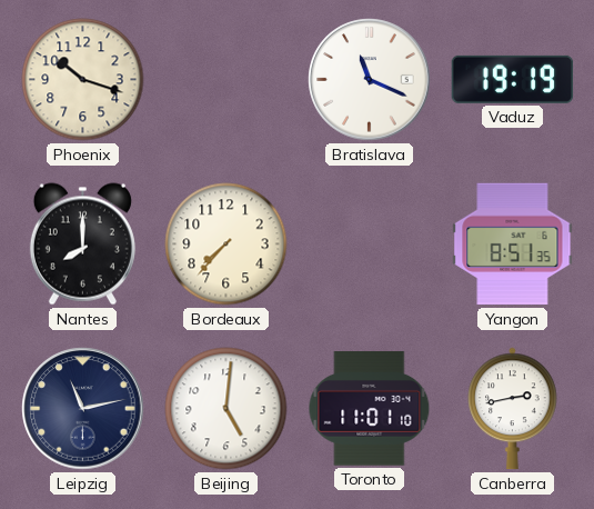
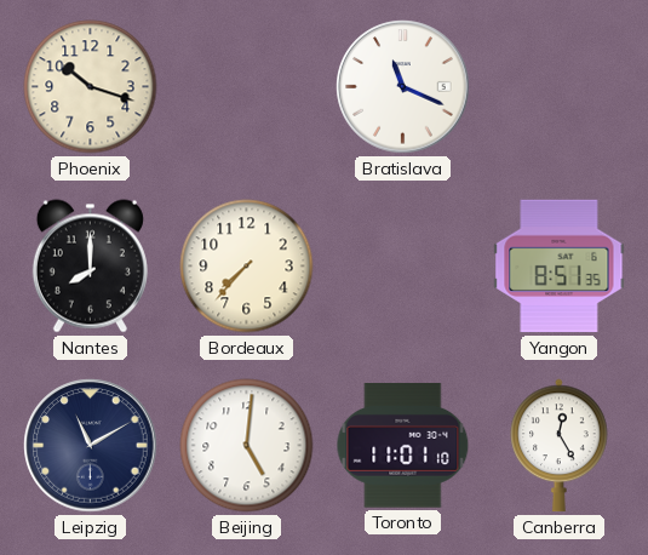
Vaduz: 19:19 -> none (513, 79)
Leipzig: 11:13 -> 11:10 (91, 446)
Canberra: 2:43 -> 12:25 (560, 446)
